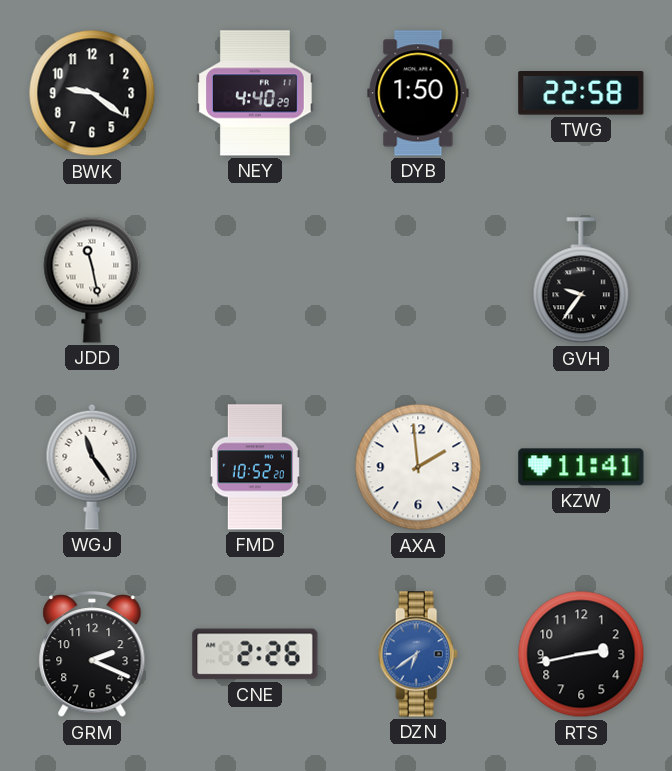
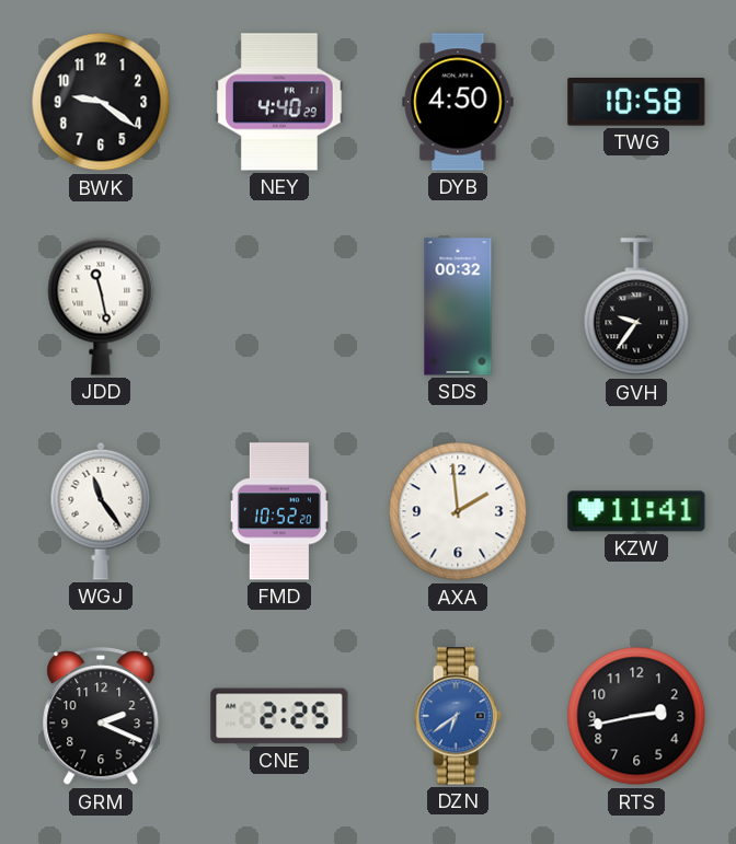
DYB: 1:50 -> 4:50 (458, 102)
TWG: 22:58 -> 10:58 (636, 103)
SDS: none -> 00:32 (458, 307)
CNE: 2:26 -> 2:25 (279, 716)
